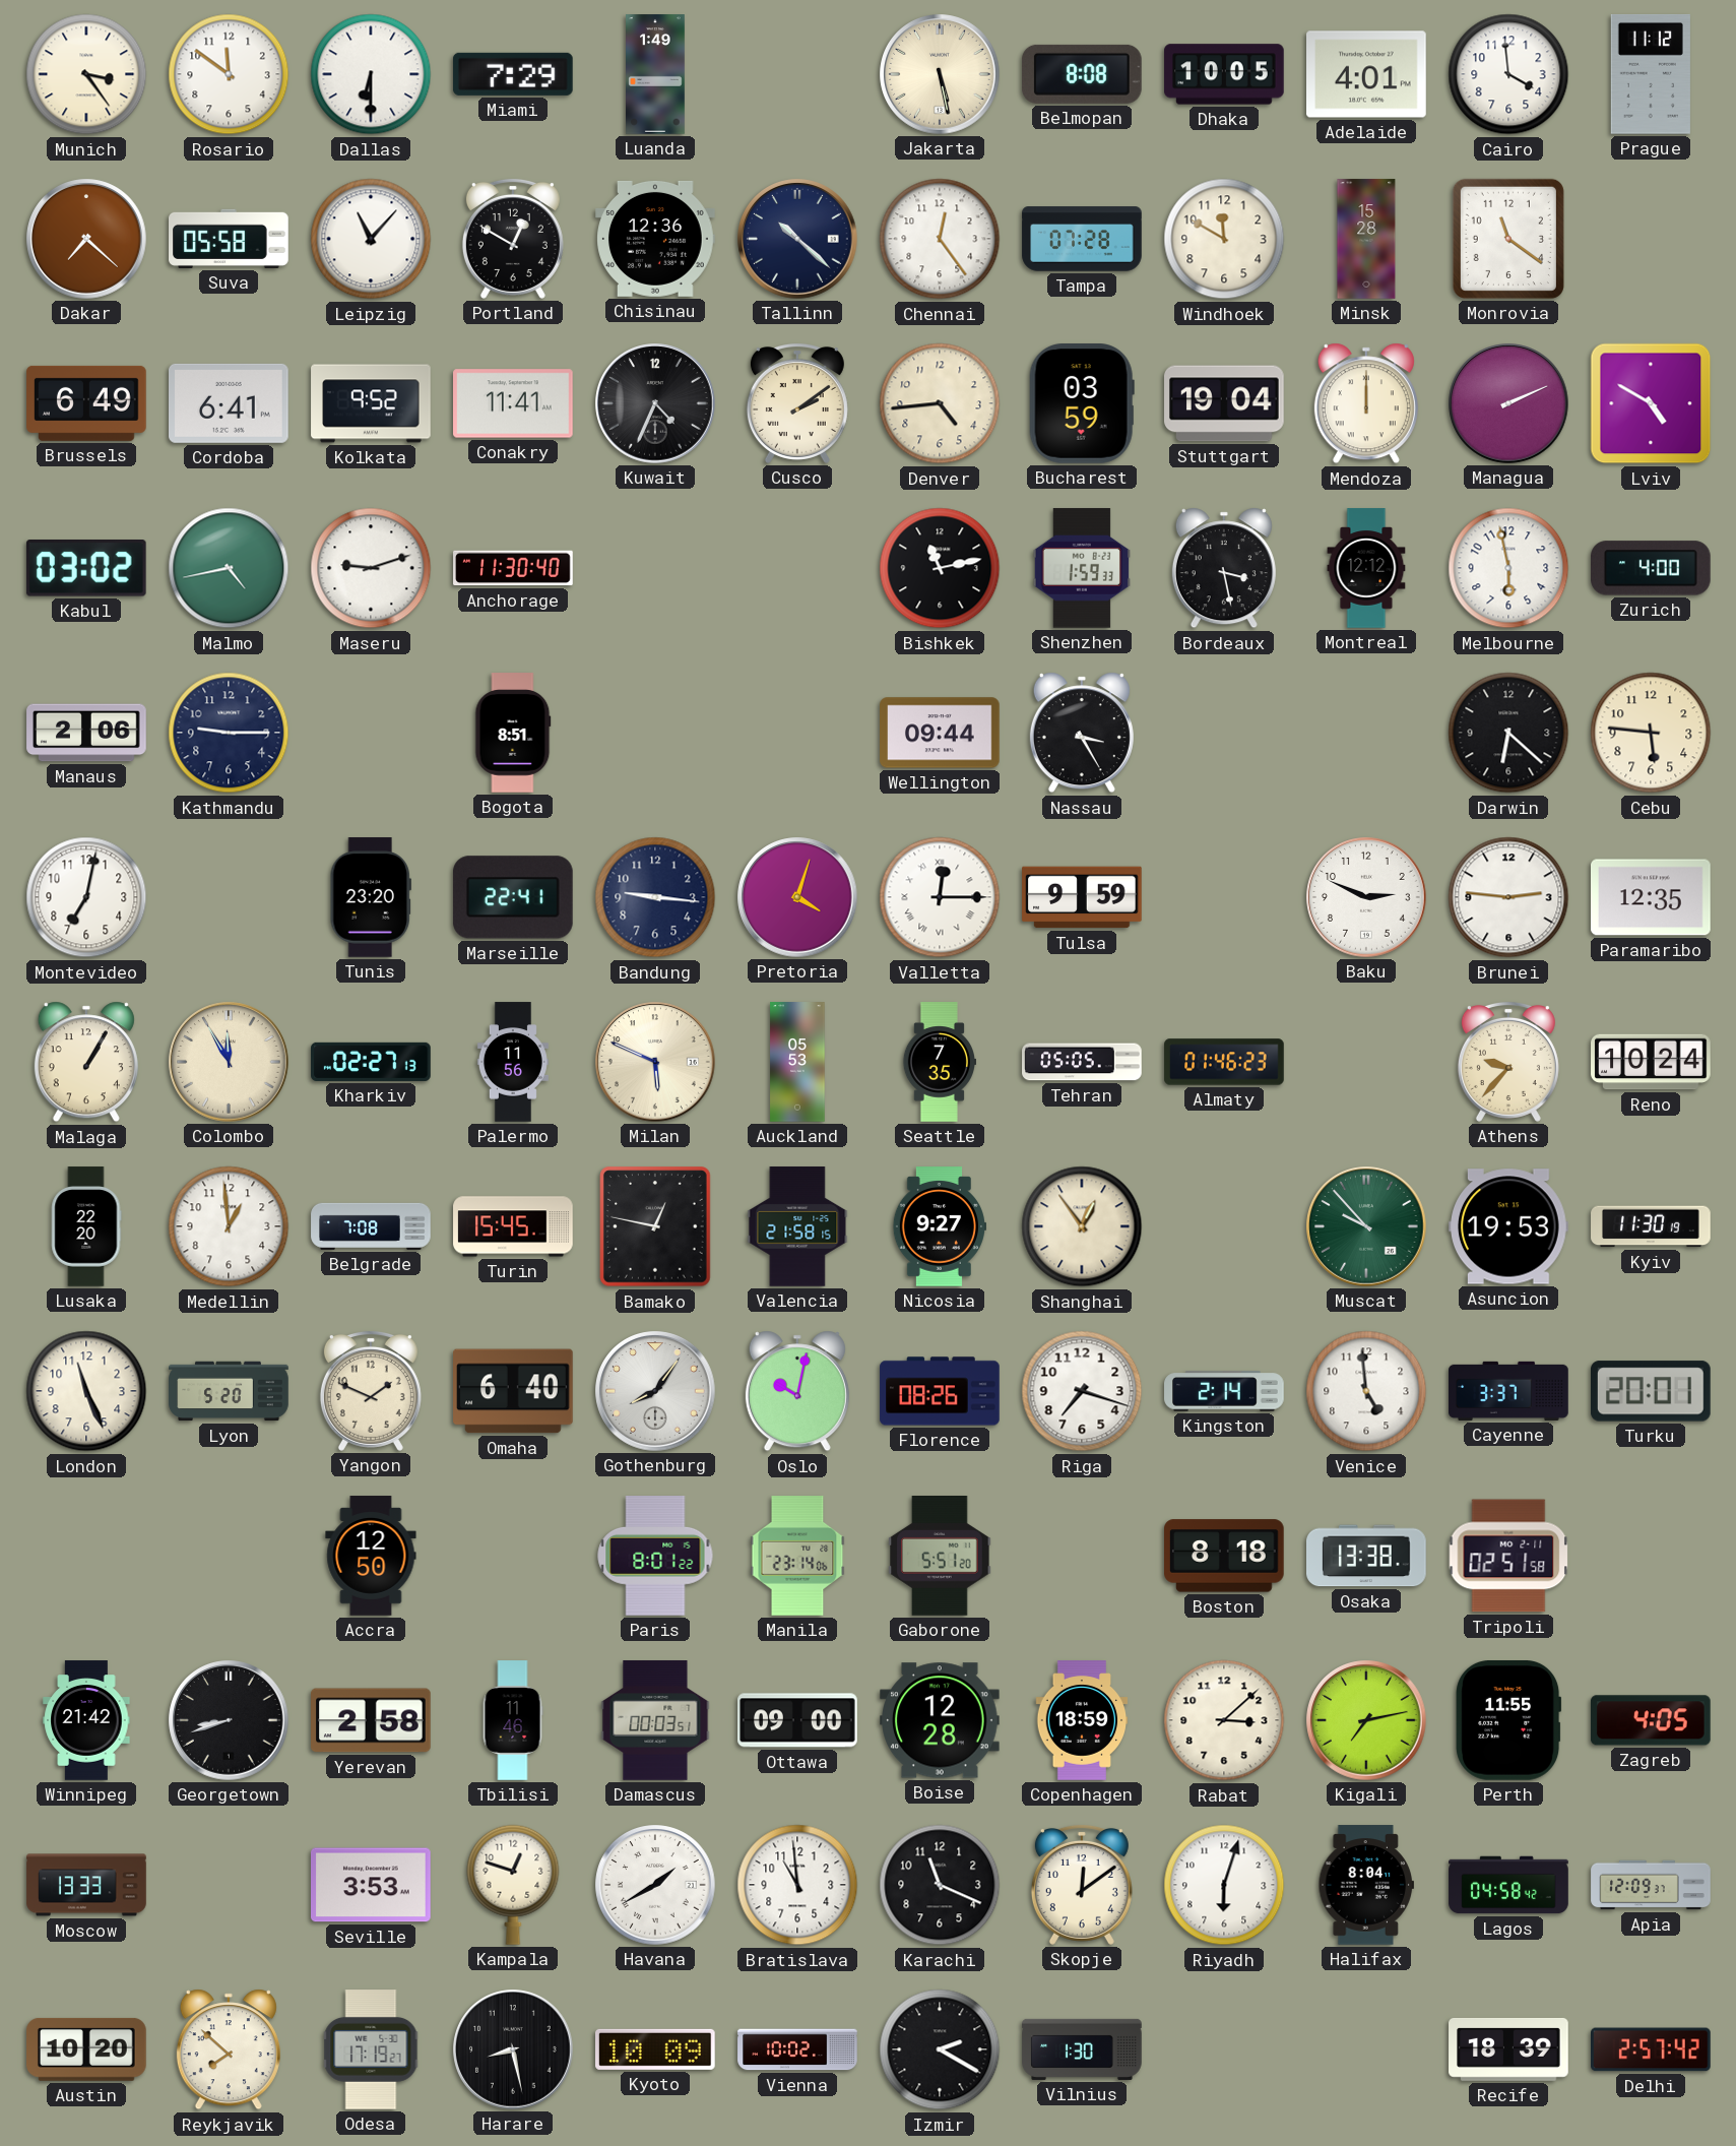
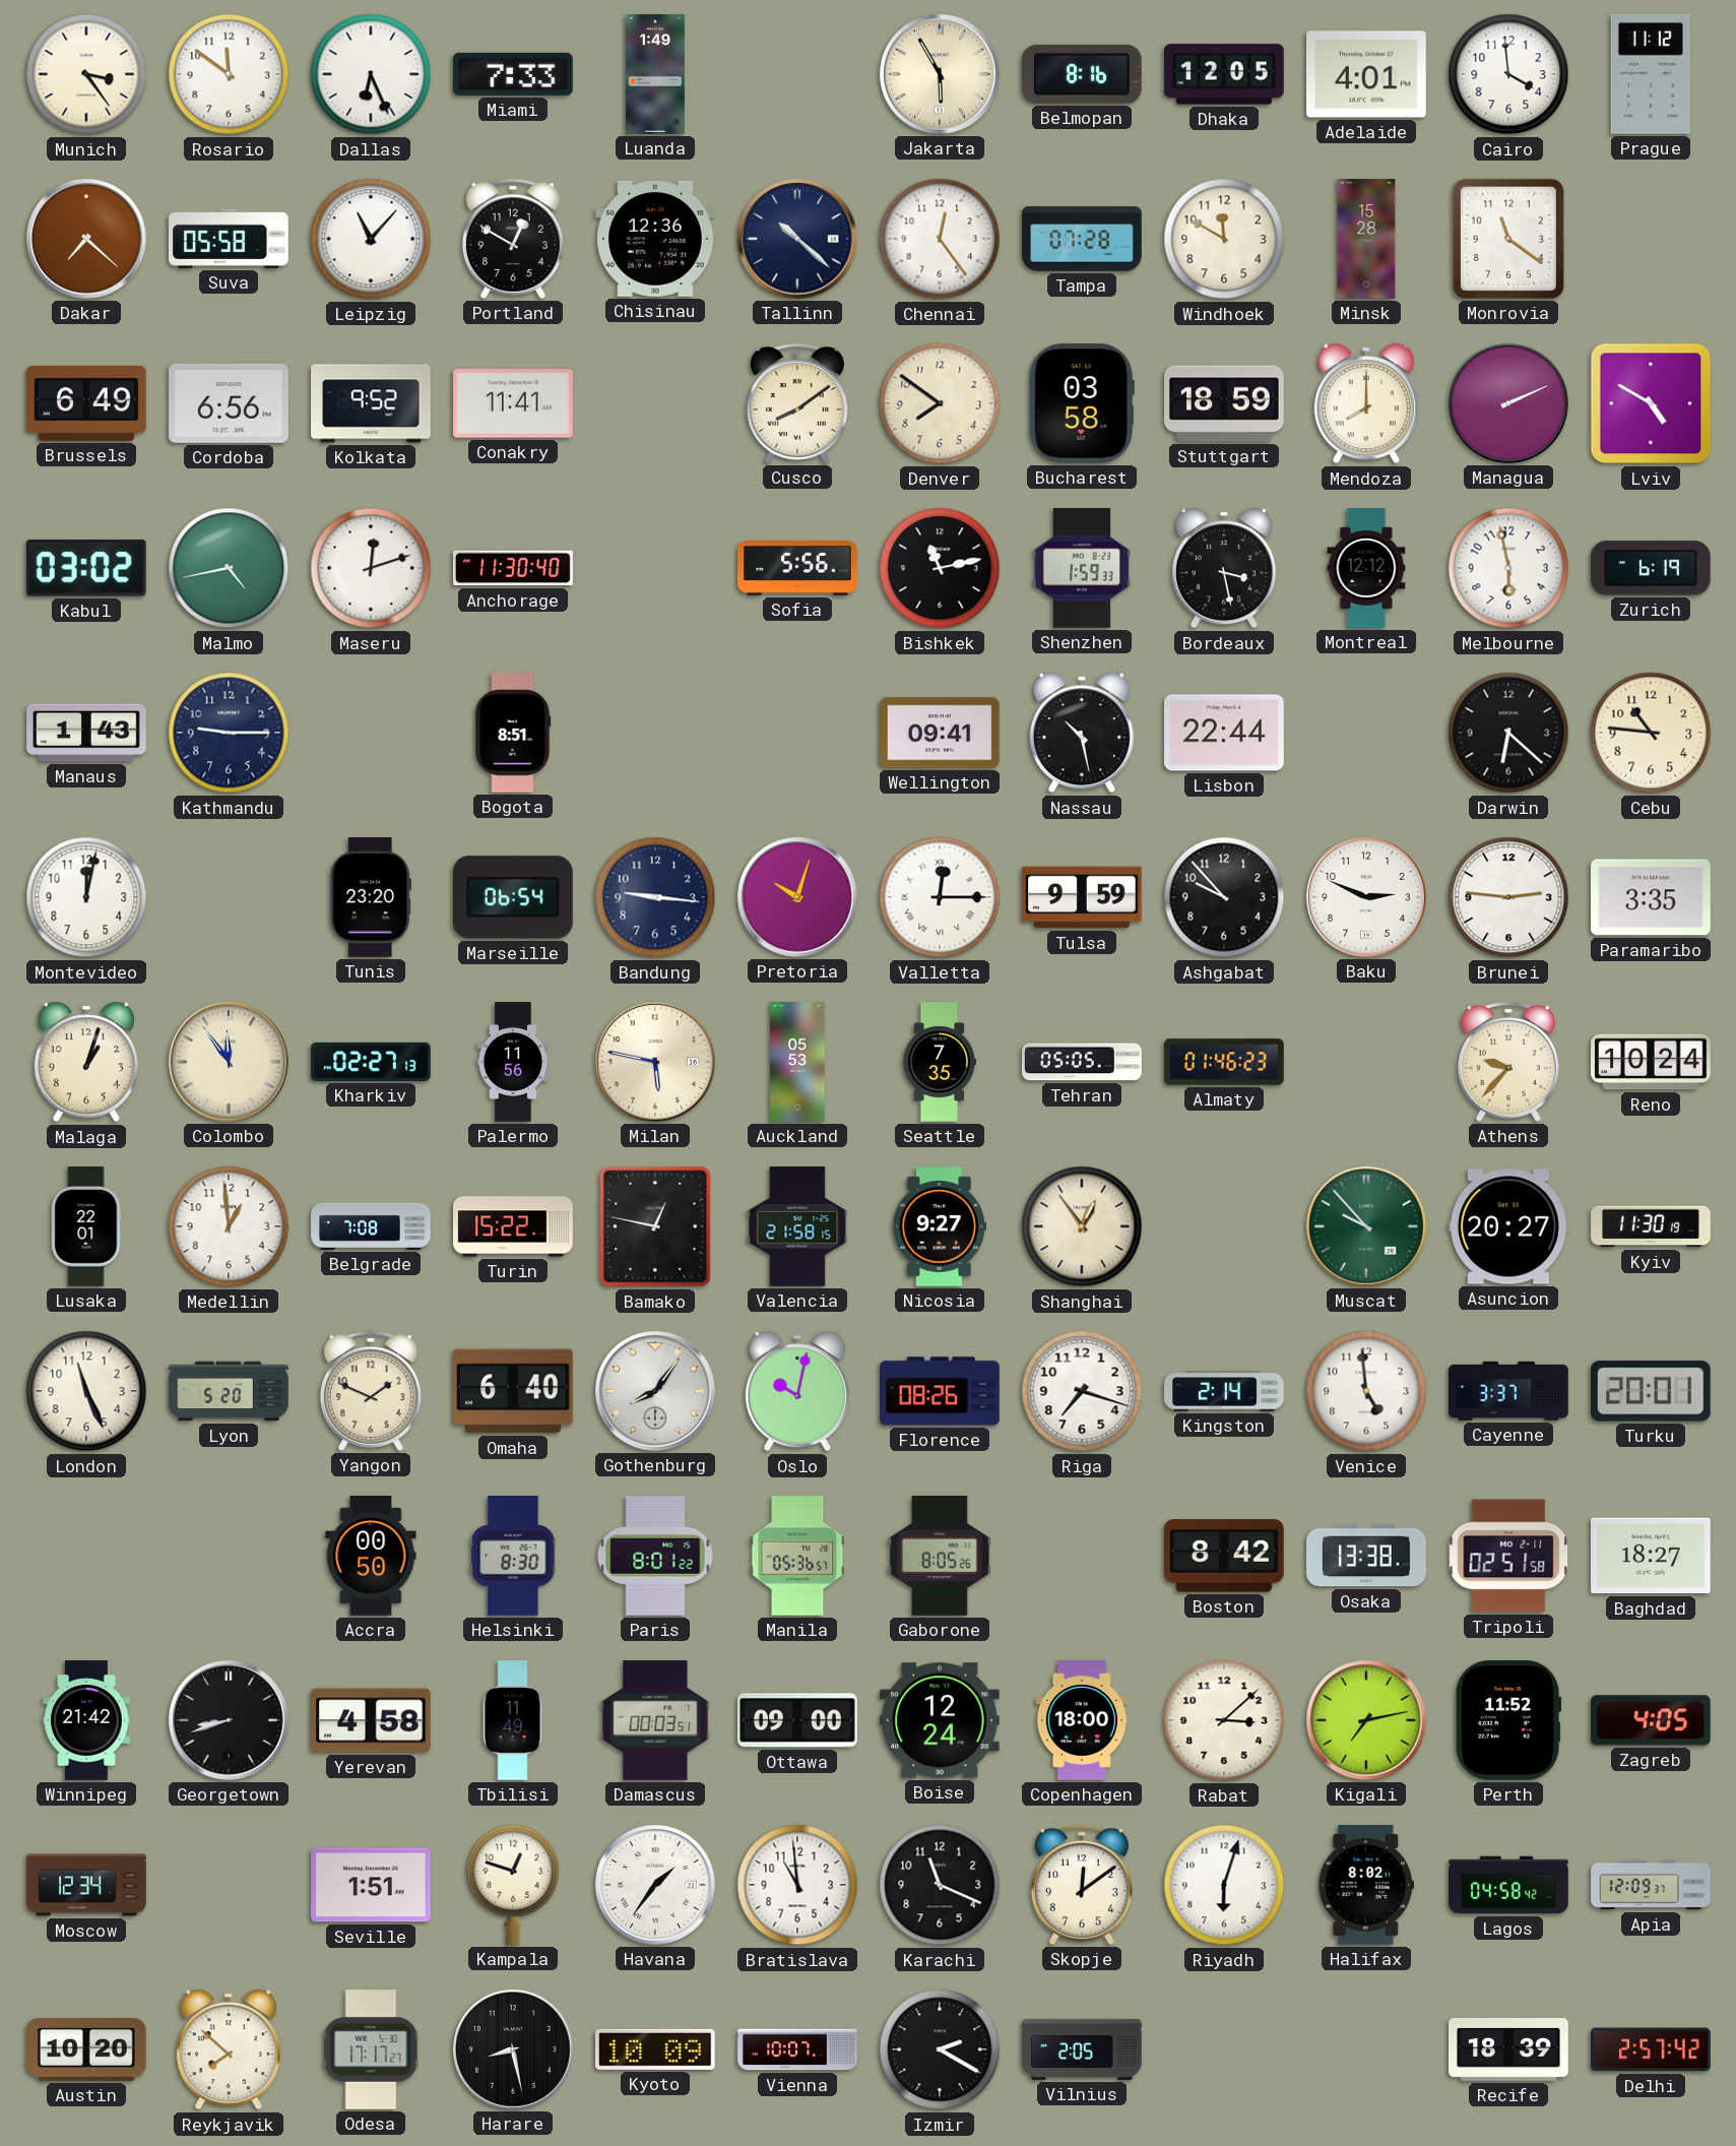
Dallas: 6:30 -> 6:26 (371, 74)
Miami: 7:29 -> 7:33 (513, 74)
Jakarta: 5:28 -> 5:55 (940, 74)
Belmopan: 8:08 -> 8:16 (1083, 74)
Dhaka: 10:05 -> 12:05 (1224, 74)
Cordoba: 6:41 -> 6:56 (230, 403)
Kuwait: 4:34 -> none (655, 403)
Cusco: 2:09 -> 8:09 (797, 403)
Denver: 4:44 -> 7:51 (940, 403)
Bucharest: 03:59 -> 03:58 (1082, 404)
Stuttgart: 19:04 -> 18:59 (1224, 403)
Mendoza: 12:00 -> 8:00 (1366, 403)
Maseru: 9:12 -> 12:12 (371, 568)
Sofia: none -> 5:56 (797, 568)
Zurich: 4:00 -> 6:19 (1652, 568)
Manaus: 2:06 -> 1:43 (86, 733)
Wellington: 09:44 -> 09:41 (940, 733)
Nassau: 3:25 -> 10:28 (1082, 733)
Lisbon: none -> 22:44 (1225, 733)
Cebu: 5:46 -> 10:46 (1651, 733)
Montevideo: 7:02 -> 12:02 (86, 897)
Marseille: 22:41 -> 06:54 (513, 897)
Pretoria: 4:03 -> 10:03 (797, 897)
Ashgabat: none -> 9:53 (1224, 897)
Paramaribo: 12:35 -> 3:35 (1652, 897)
Malaga: 1:05 -> 1:03 (86, 1062)
Colombo: 11:55 -> 11:54 (229, 1062)
Milan: 5:49 -> 5:47 (655, 1062)
Lusaka: 22:20 -> 22:01 (86, 1226)
Turin: 15:45 -> 15:22 (513, 1226)
Asuncion: 19:53 -> 20:27 (1509, 1226)
Accra: 12:50 -> 00:50 (371, 1556)
Helsinki: none -> 8:30 (513, 1556)
Manila: 23:14 -> 05:36 (797, 1556)
Gaborone: 5:51 -> 8:05 (940, 1557)
Boston: 8:18 -> 8:42 (1225, 1556)
Baghdad: none -> 18:27 (1651, 1556)
Yerevan: 2:58 -> 4:58 (371, 1720)
Tbilisi: 11:46 -> 11:49 (513, 1720)
Boise: 12:28 -> 12:24 (941, 1720)
Copenhagen: 18:59 -> 18:00 (1082, 1720)
Perth: 11:55 -> 11:52 (1508, 1721)
Moscow: 13:33 -> 12:34 (86, 1885)
Seville: 3:53 -> 1:51 (372, 1885)
Havana: 1:40 -> 1:36 (655, 1885)
Halifax: 8:04 -> 8:02 (1365, 1885)
Odesa: 17:19 -> 17:17 (371, 2049)
Vienna: 10:02 -> 10:07 (797, 2049)
Vilnius: 1:30 -> 2:05 (1082, 2049)
